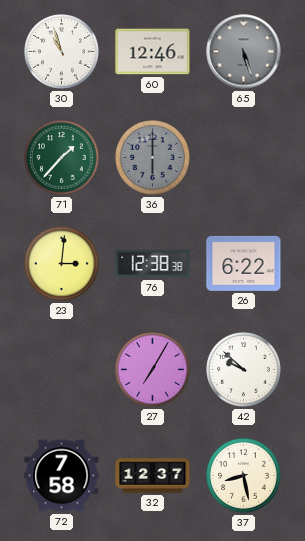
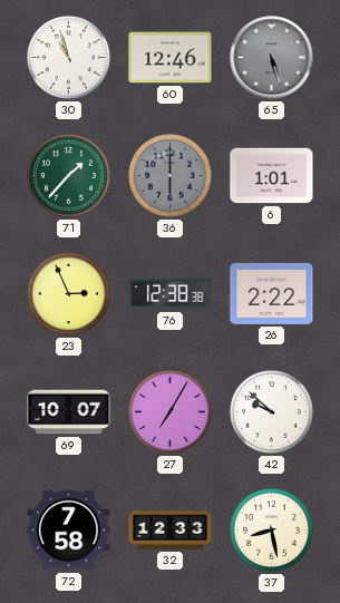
6: none -> 1:01 (272, 176)
23: 3:01 -> 2:56 (69, 294)
26: 6:22 -> 2:22 (272, 293)
69: none -> 10:07 (69, 412)
32: 12:37 -> 12:33 (171, 531)
